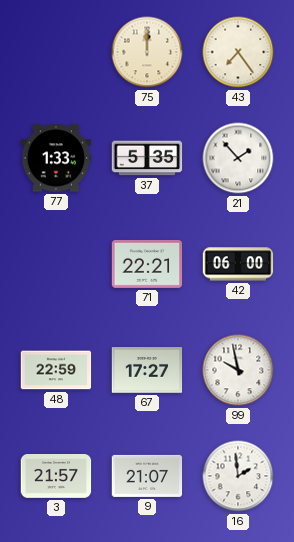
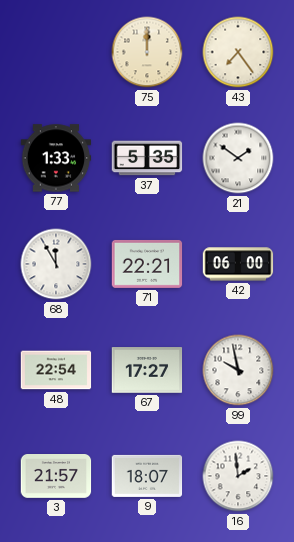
21: 1:53 -> 1:51 (238, 158)
68: none -> 11:55 (56, 264)
48: 22:59 -> 22:54 (56, 370)
9: 21:07 -> 18:07 (147, 476)
